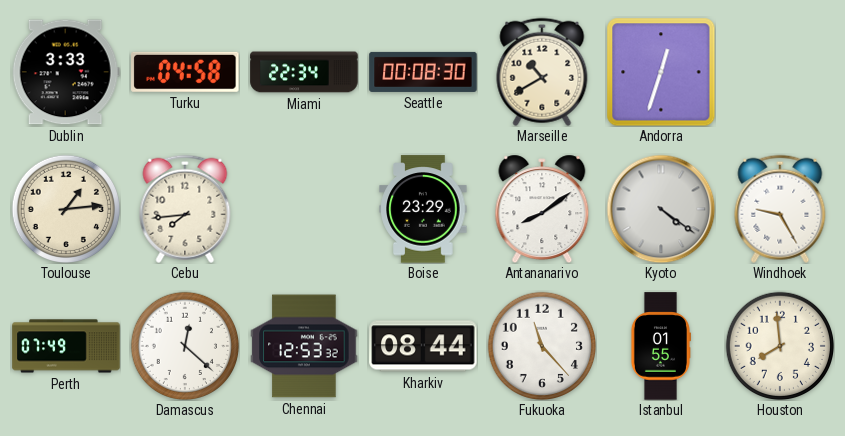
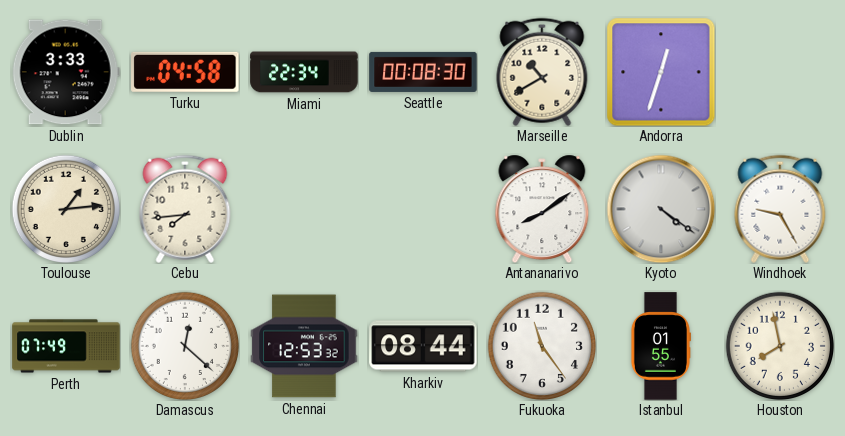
Boise: 23:29 -> none (423, 209)
Fukuoka: 11:23 -> 11:24 (541, 345)
Houston: 7:59 -> 7:58 (779, 345)
